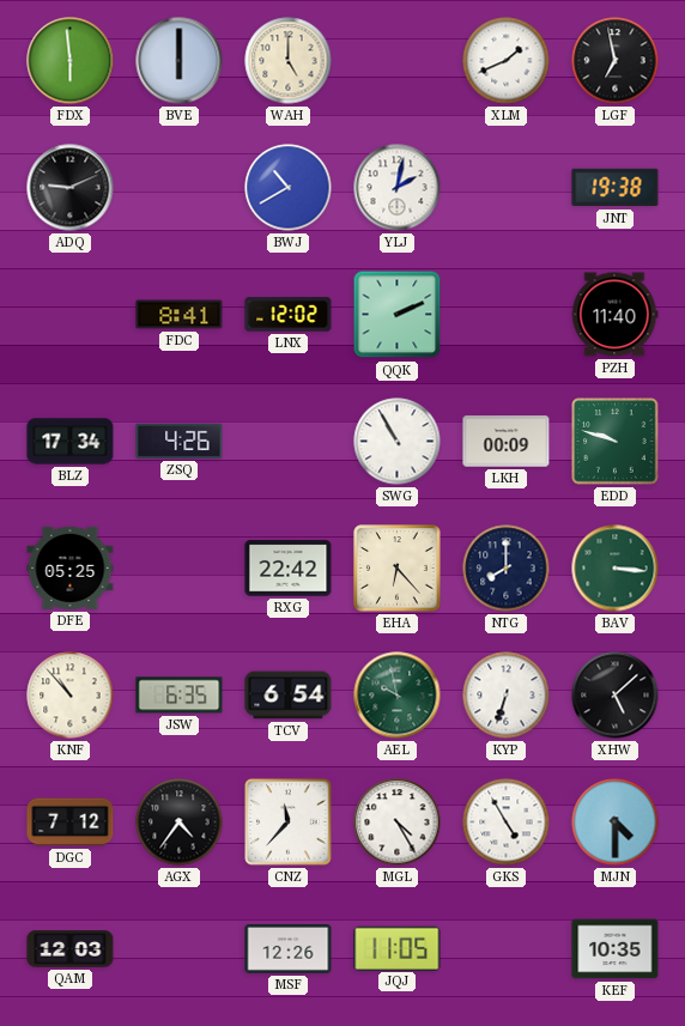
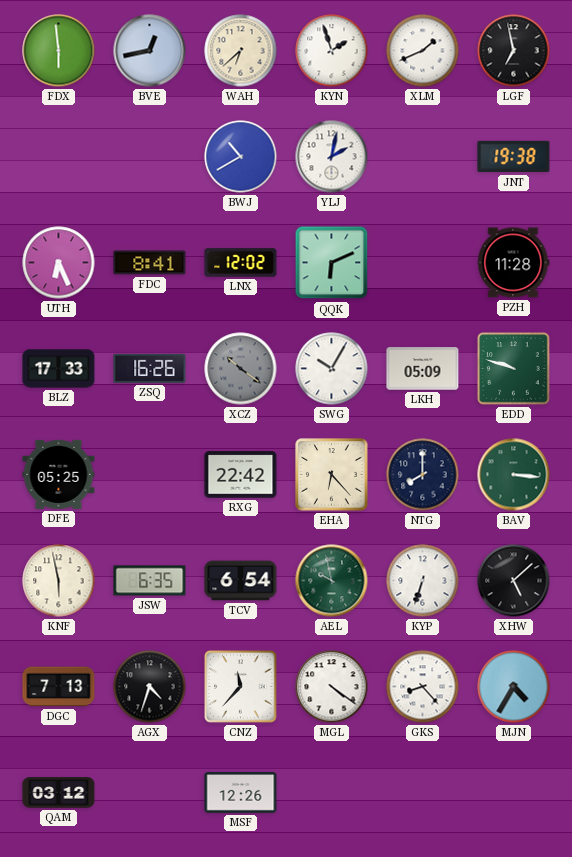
BVE: 6:00 -> 12:43 (150, 51)
WAH: 5:00 -> 6:38 (241, 51)
KYN: none -> 1:57 (332, 51)
ADQ: 9:11 -> none (71, 188)
UTH: none -> 6:26 (59, 263)
QQK: 2:11 -> 6:11 (332, 263)
PZH: 11:40 -> 11:28 (514, 263)
BLZ: 17:34 -> 17:33 (59, 369)
ZSQ: 4:26 -> 16:26 (150, 368)
XCZ: none -> 10:21 (241, 369)
SWG: 10:55 -> 10:05 (332, 369)
LKH: 00:09 -> 05:09 (423, 369)
KNF: 10:53 -> 5:58 (59, 581)
DGC: 7:12 -> 7:13 (59, 687)
AGX: 4:36 -> 4:33 (150, 687)
MGL: 4:25 -> 4:21 (332, 687)
GKS: 4:55 -> 8:23 (423, 687)
MJN: 4:30 -> 4:35 (514, 687)
QAM: 12:03 -> 03:12 (59, 793)
JQJ: 11:05 -> none (398, 948)
KEF: 10:35 -> none (616, 949)
